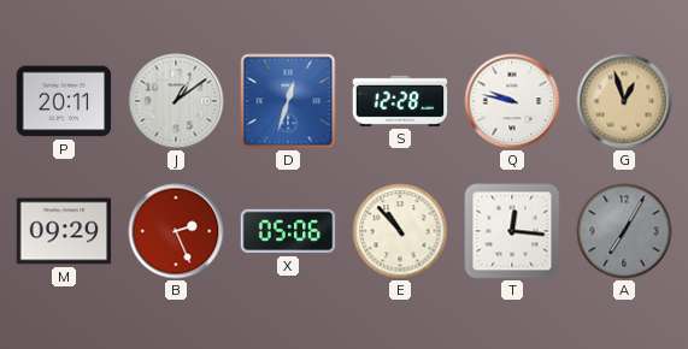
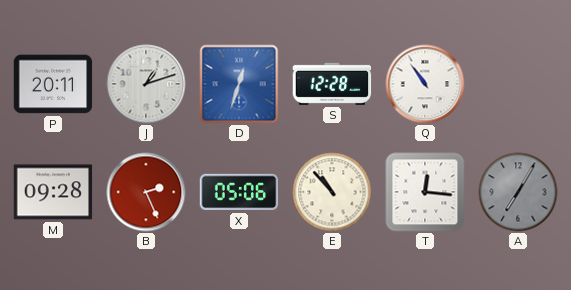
J: 1:09 -> 1:12 (146, 84)
Q: 9:47 -> 10:54 (425, 84)
G: 12:57 -> none (624, 101)
M: 09:29 -> 09:28 (53, 192)
